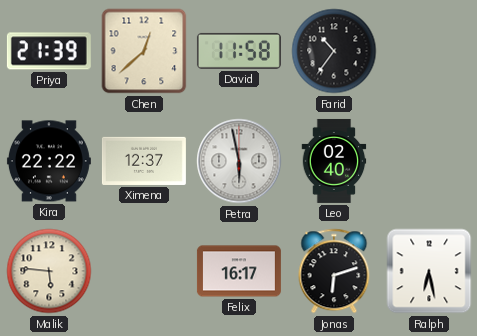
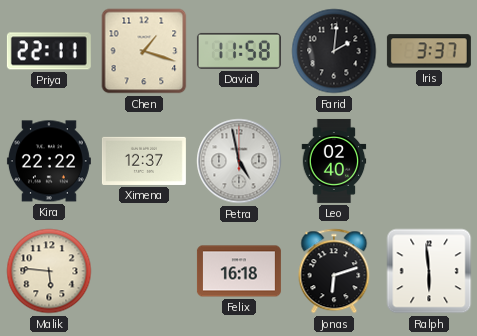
Priya: 21:39 -> 22:11 (49, 51)
Chen: 12:38 -> 1:18 (144, 51)
Farid: 10:36 -> 2:01 (334, 51)
Iris: none -> 3:37 (429, 51)
Petra: 5:58 -> 4:58 (239, 161)
Felix: 16:17 -> 16:18 (239, 271)
Ralph: 6:28 -> 5:59 (429, 271)
